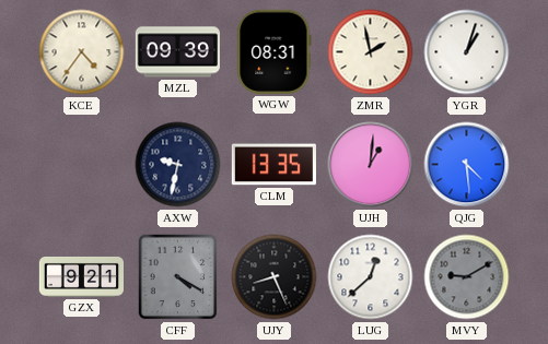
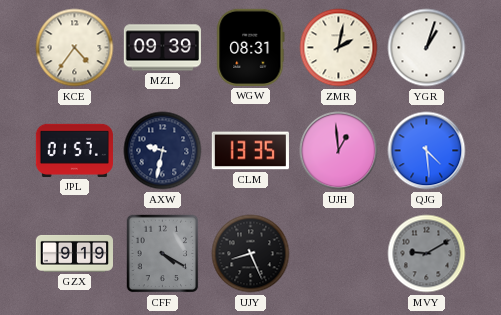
ZMR: 1:58 -> 2:02 (339, 48)
JPL: none -> 01:57 (74, 150)
UJH: 1:01 -> 12:59 (339, 151)
GZX: 9:21 -> 9:19 (74, 253)
LUG: 12:38 -> none (371, 277)
